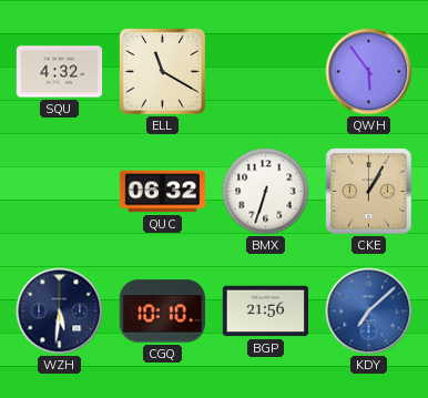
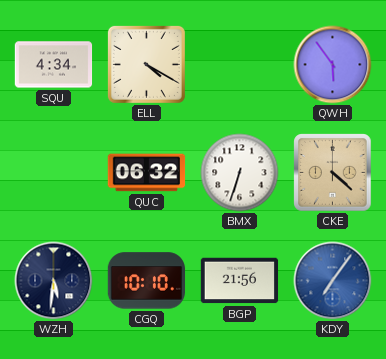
SQU: 4:32 -> 4:34 (54, 65)
ELL: 11:20 -> 4:20 (146, 64)
CKE: 1:05 -> 4:22 (333, 173)
KDY: 7:08 -> 7:06 (333, 281)
